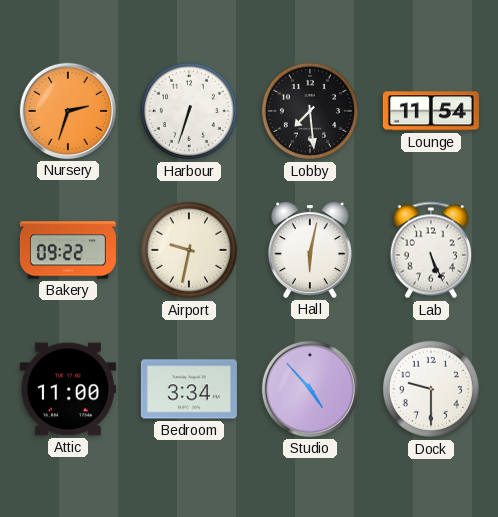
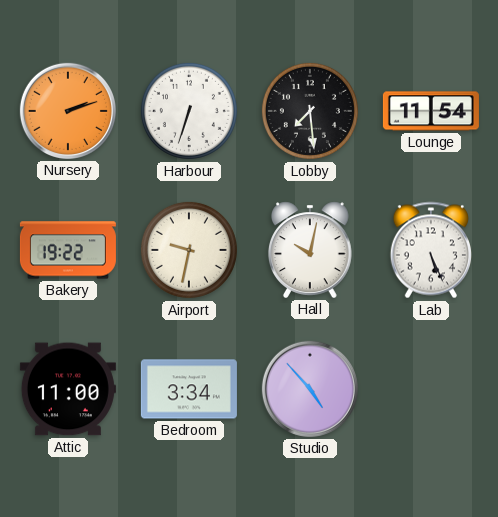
Nursery: 2:33 -> 2:12 (68, 111)
Bakery: 09:22 -> 19:22 (68, 250)
Hall: 6:02 -> 10:02 (310, 250)
Dock: 9:30 -> none (431, 389)
